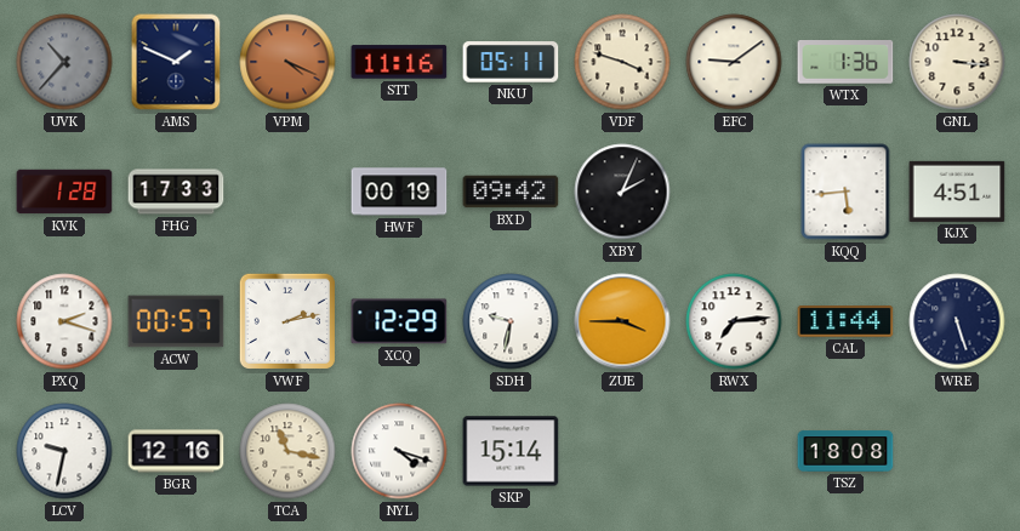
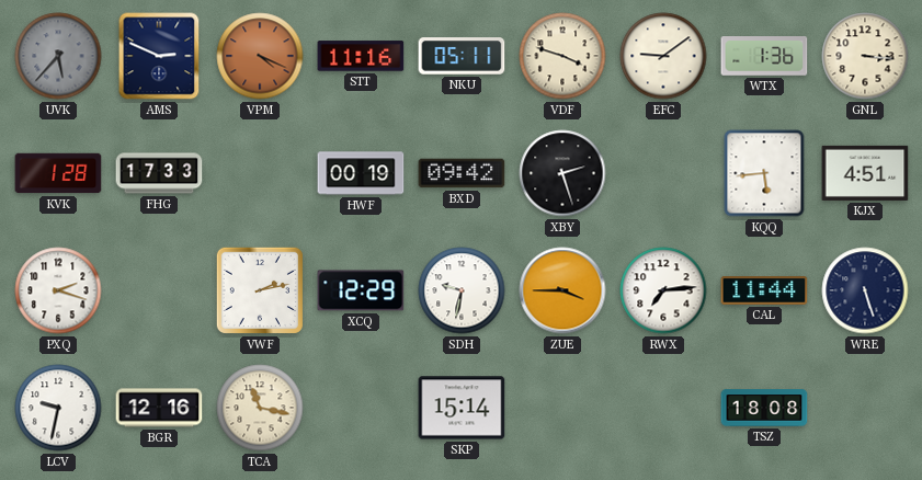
UVK: 10:37 -> 5:37 (58, 56)
AMS: 1:49 -> 2:49 (159, 56)
XBY: 2:04 -> 2:27 (562, 173)
ACW: 00:57 -> none (176, 321)
NYL: 4:18 -> none (399, 451)
